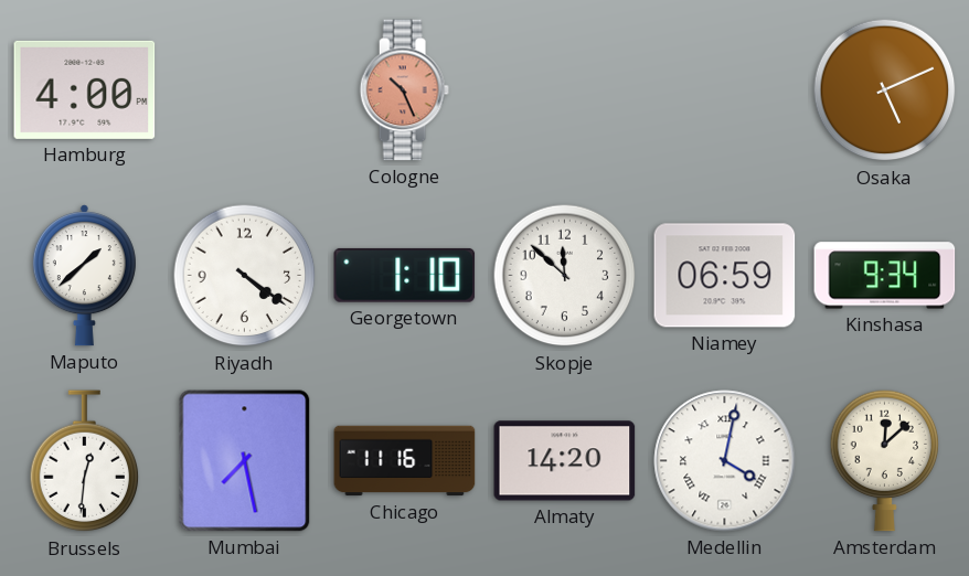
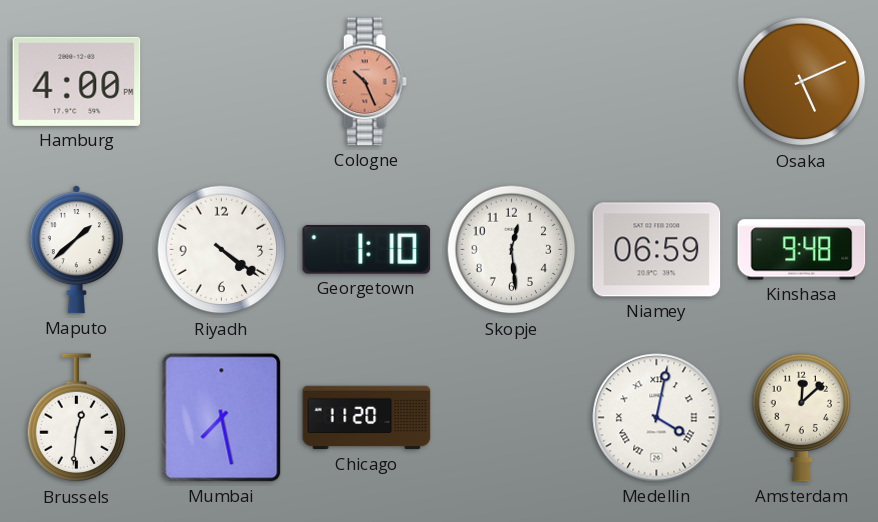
Skopje: 11:52 -> 12:29 (512, 250)
Kinshasa: 9:34 -> 9:48 (802, 250)
Chicago: 11:16 -> 11:20 (367, 418)
Almaty: 14:20 -> none (565, 461)
